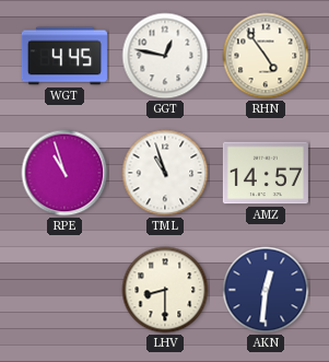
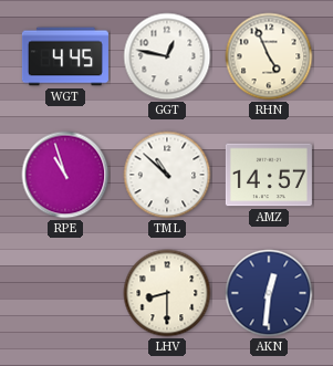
RHN: 4:54 -> 4:56 (269, 56)
TML: 10:57 -> 10:52 (167, 175)
